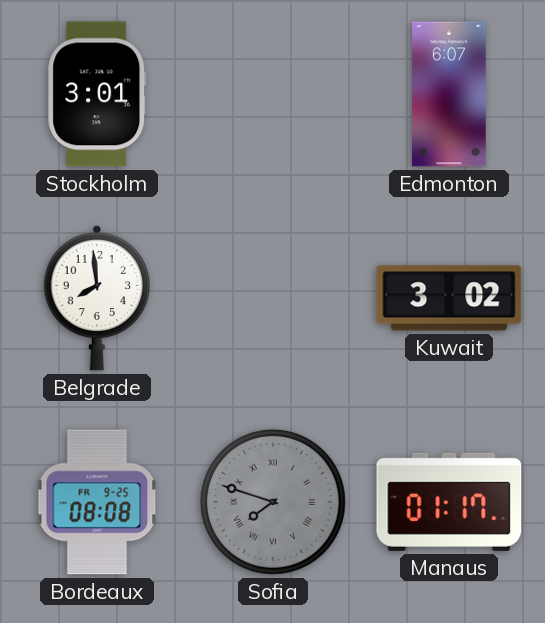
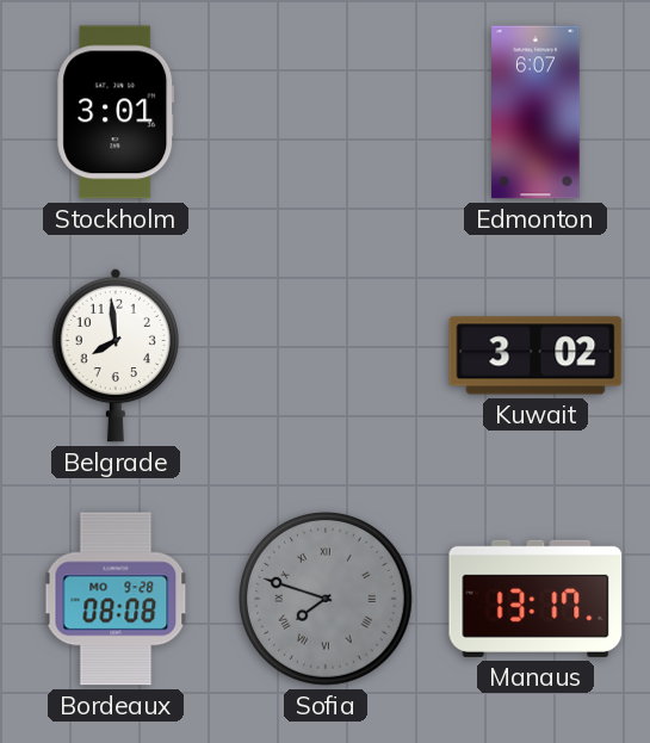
Bordeaux date: FR 9-25 -> MO 9-28 (116, 599)
Manaus: 01:17 -> 13:17 (536, 599)
